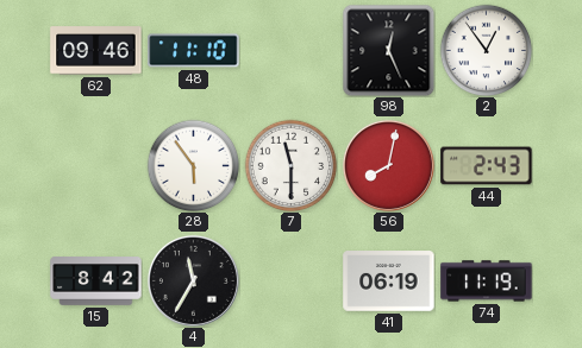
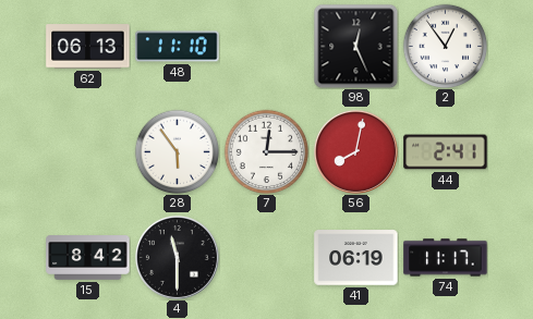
62: 09:46 -> 06:13 (88, 47)
7: 11:30 -> 12:15 (266, 151)
44: 2:43 -> 2:41 (446, 152)
4: 11:35 -> 11:30 (177, 257)
74: 11:19 -> 11:17 (446, 258)
